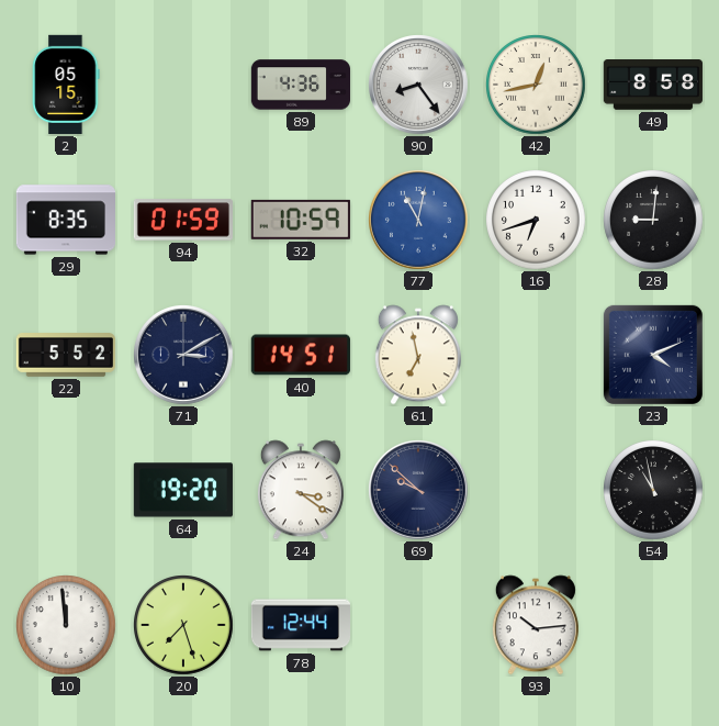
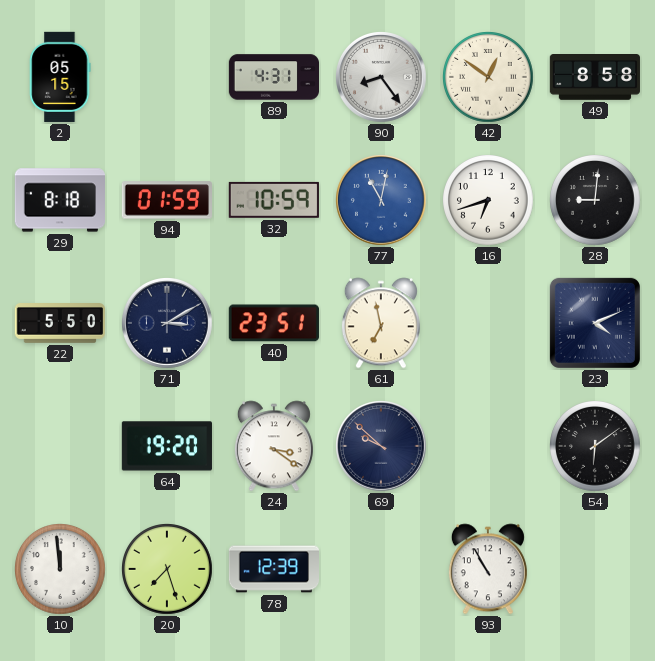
89: 4:36 -> 4:31 (273, 77)
42: 12:43 -> 12:51 (489, 78)
29: 8:35 -> 8:18 (59, 200)
22: 5:52 -> 5:50 (59, 324)
40: 14:51 -> 23:51 (274, 323)
54: 10:58 -> 6:09 (596, 447)
78: 12:44 -> 12:39 (273, 569)
93: 10:14 -> 10:55 (488, 569)
